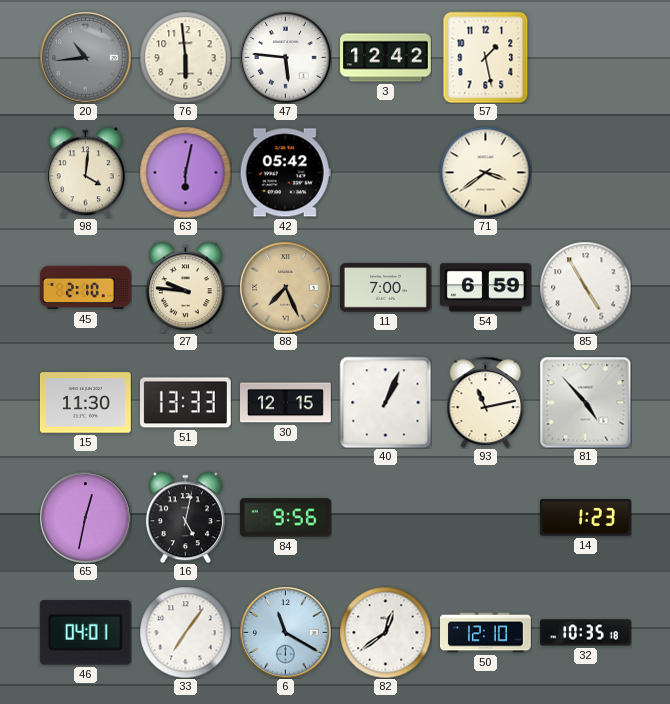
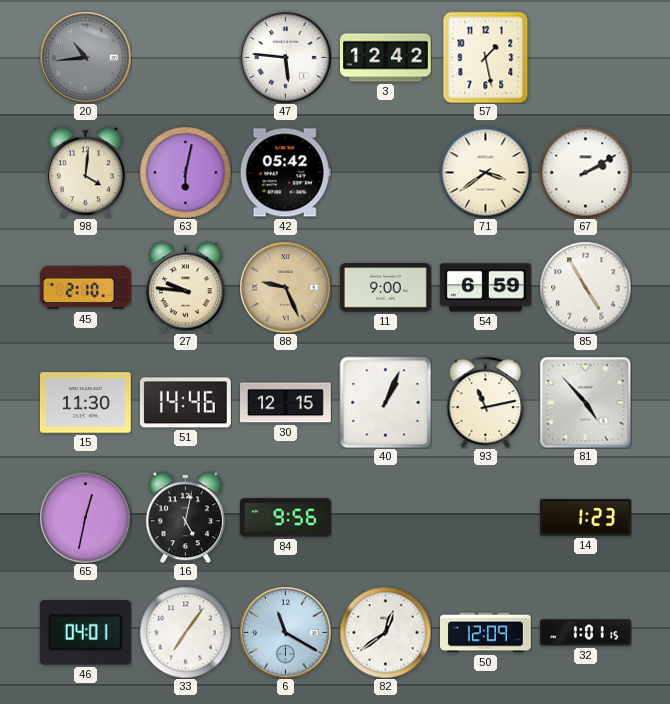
76: 5:59 -> none (185, 57)
67: none -> 2:10 (585, 172)
88: 7:26 -> 9:26 (285, 287)
11: 7:00 -> 9:00 (386, 288)
51: 13:33 -> 14:46 (185, 403)
50: 12:10 -> 12:09 (486, 633)
32: 10:35 -> 1:01 (586, 633)
